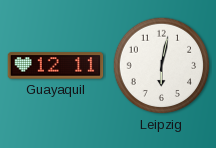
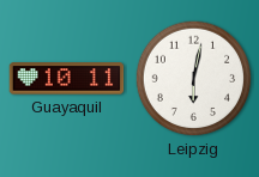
Guayaquil: 12:11 -> 10:11 (67, 79)
